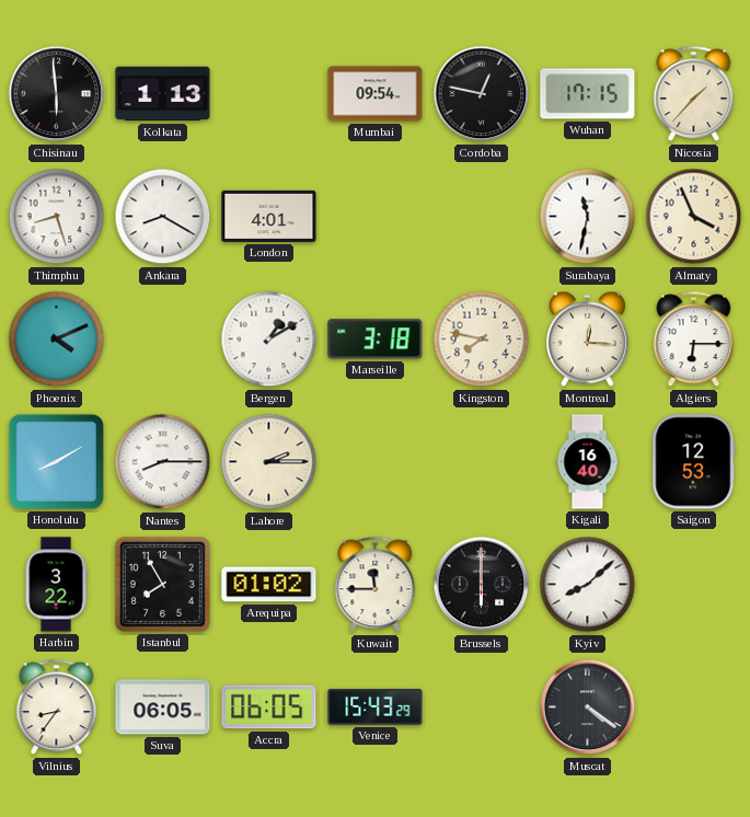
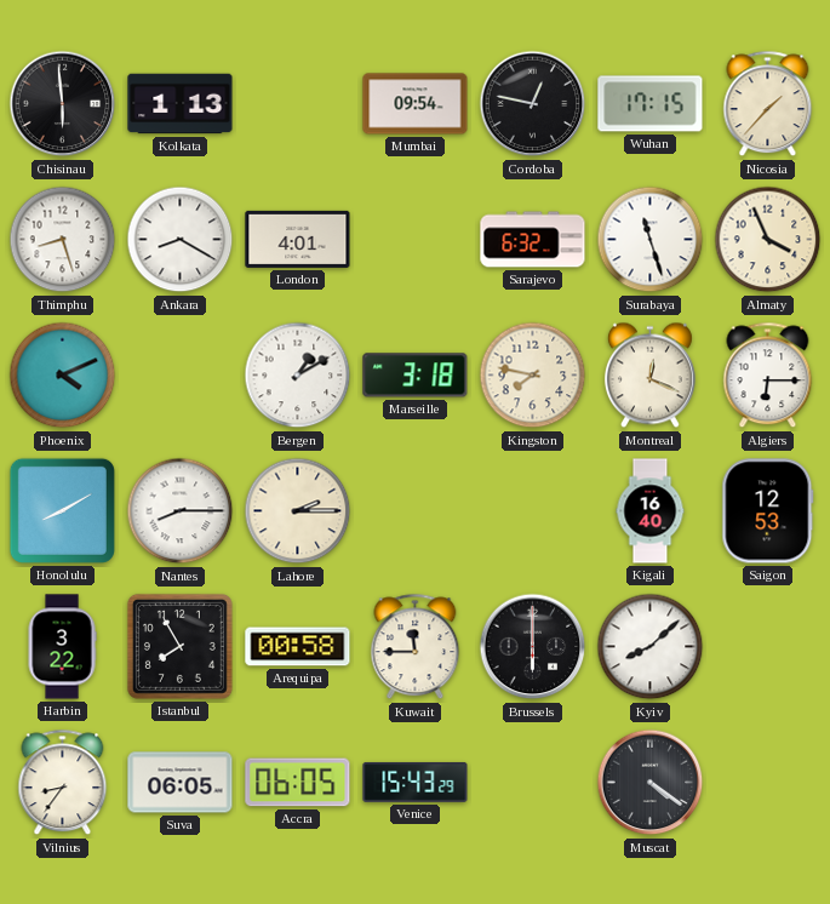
Sarajevo: none -> 6:32 (533, 240)
Surabaya: 11:32 -> 11:27 (651, 240)
Montreal: 12:16 -> 12:19 (649, 376)
Arequipa: 01:02 -> 00:58 (298, 647)
